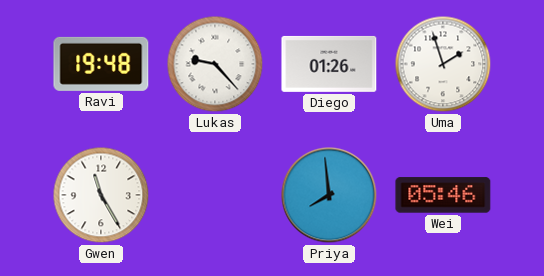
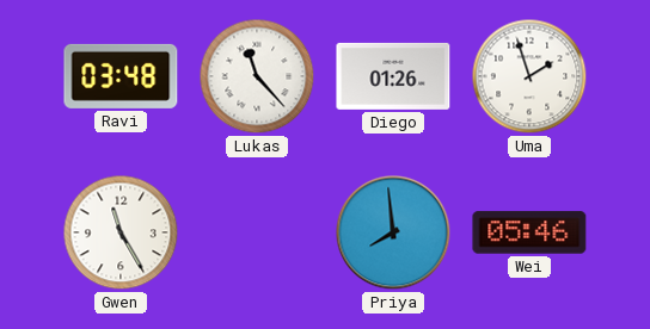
Ravi: 19:48 -> 03:48 (121, 76)
Lukas: 9:23 -> 11:23 (257, 76)
